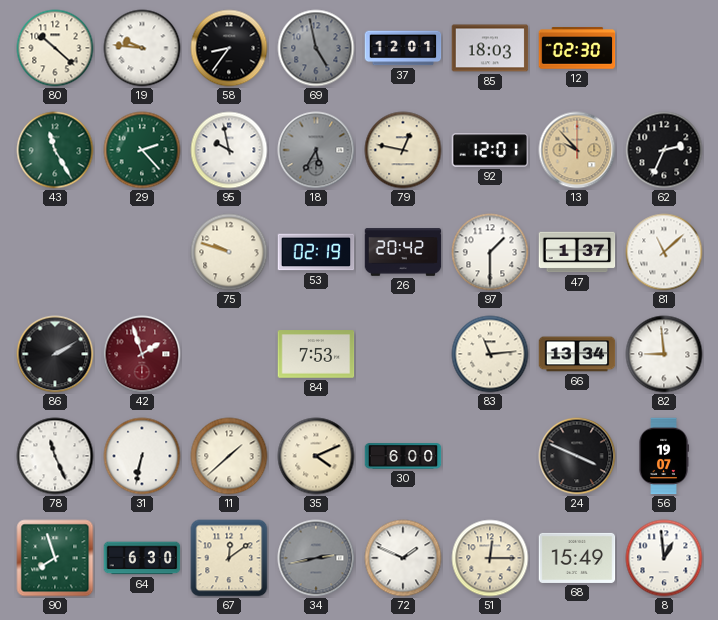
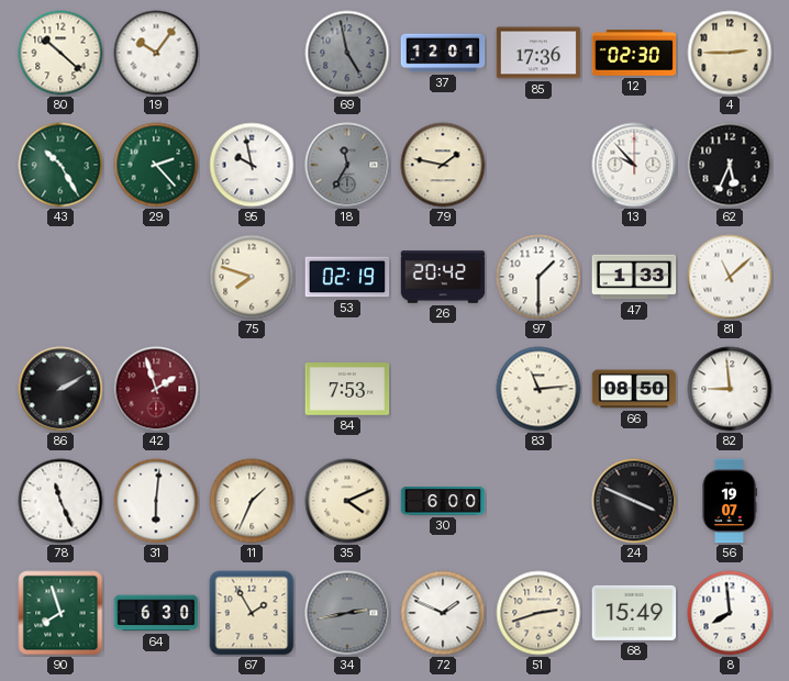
19: 9:46 -> 10:06 (156, 53)
58: 8:36 -> none (229, 48)
85: 18:03 -> 17:36 (538, 53)
4: none -> 2:45 (730, 53)
43: 11:25 -> 10:25 (60, 165)
18: 5:35 -> 11:35 (347, 165)
79: 12:47 -> 1:47 (443, 165)
92: 12:01 -> none (490, 150)
13 dial: champagne -> white (634, 165)
62: 2:34 -> 5:34 (730, 165)
75: 9:48 -> 7:48 (252, 277)
47: 1:37 -> 1:33 (634, 277)
66: 13:34 -> 08:50 (634, 389)
31: 6:32 -> 6:01 (156, 501)
11: 1:38 -> 1:34 (252, 501)
67: 12:09 -> 1:55 (252, 613)
51: 12:15 -> 2:42 (538, 613)
8: 12:59 -> 7:59 (730, 613)
